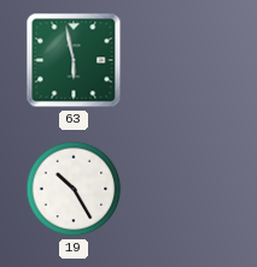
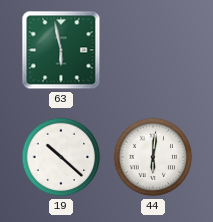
19: 10:25 -> 10:22 (61, 157)
44: none -> 6:01 (153, 157)
